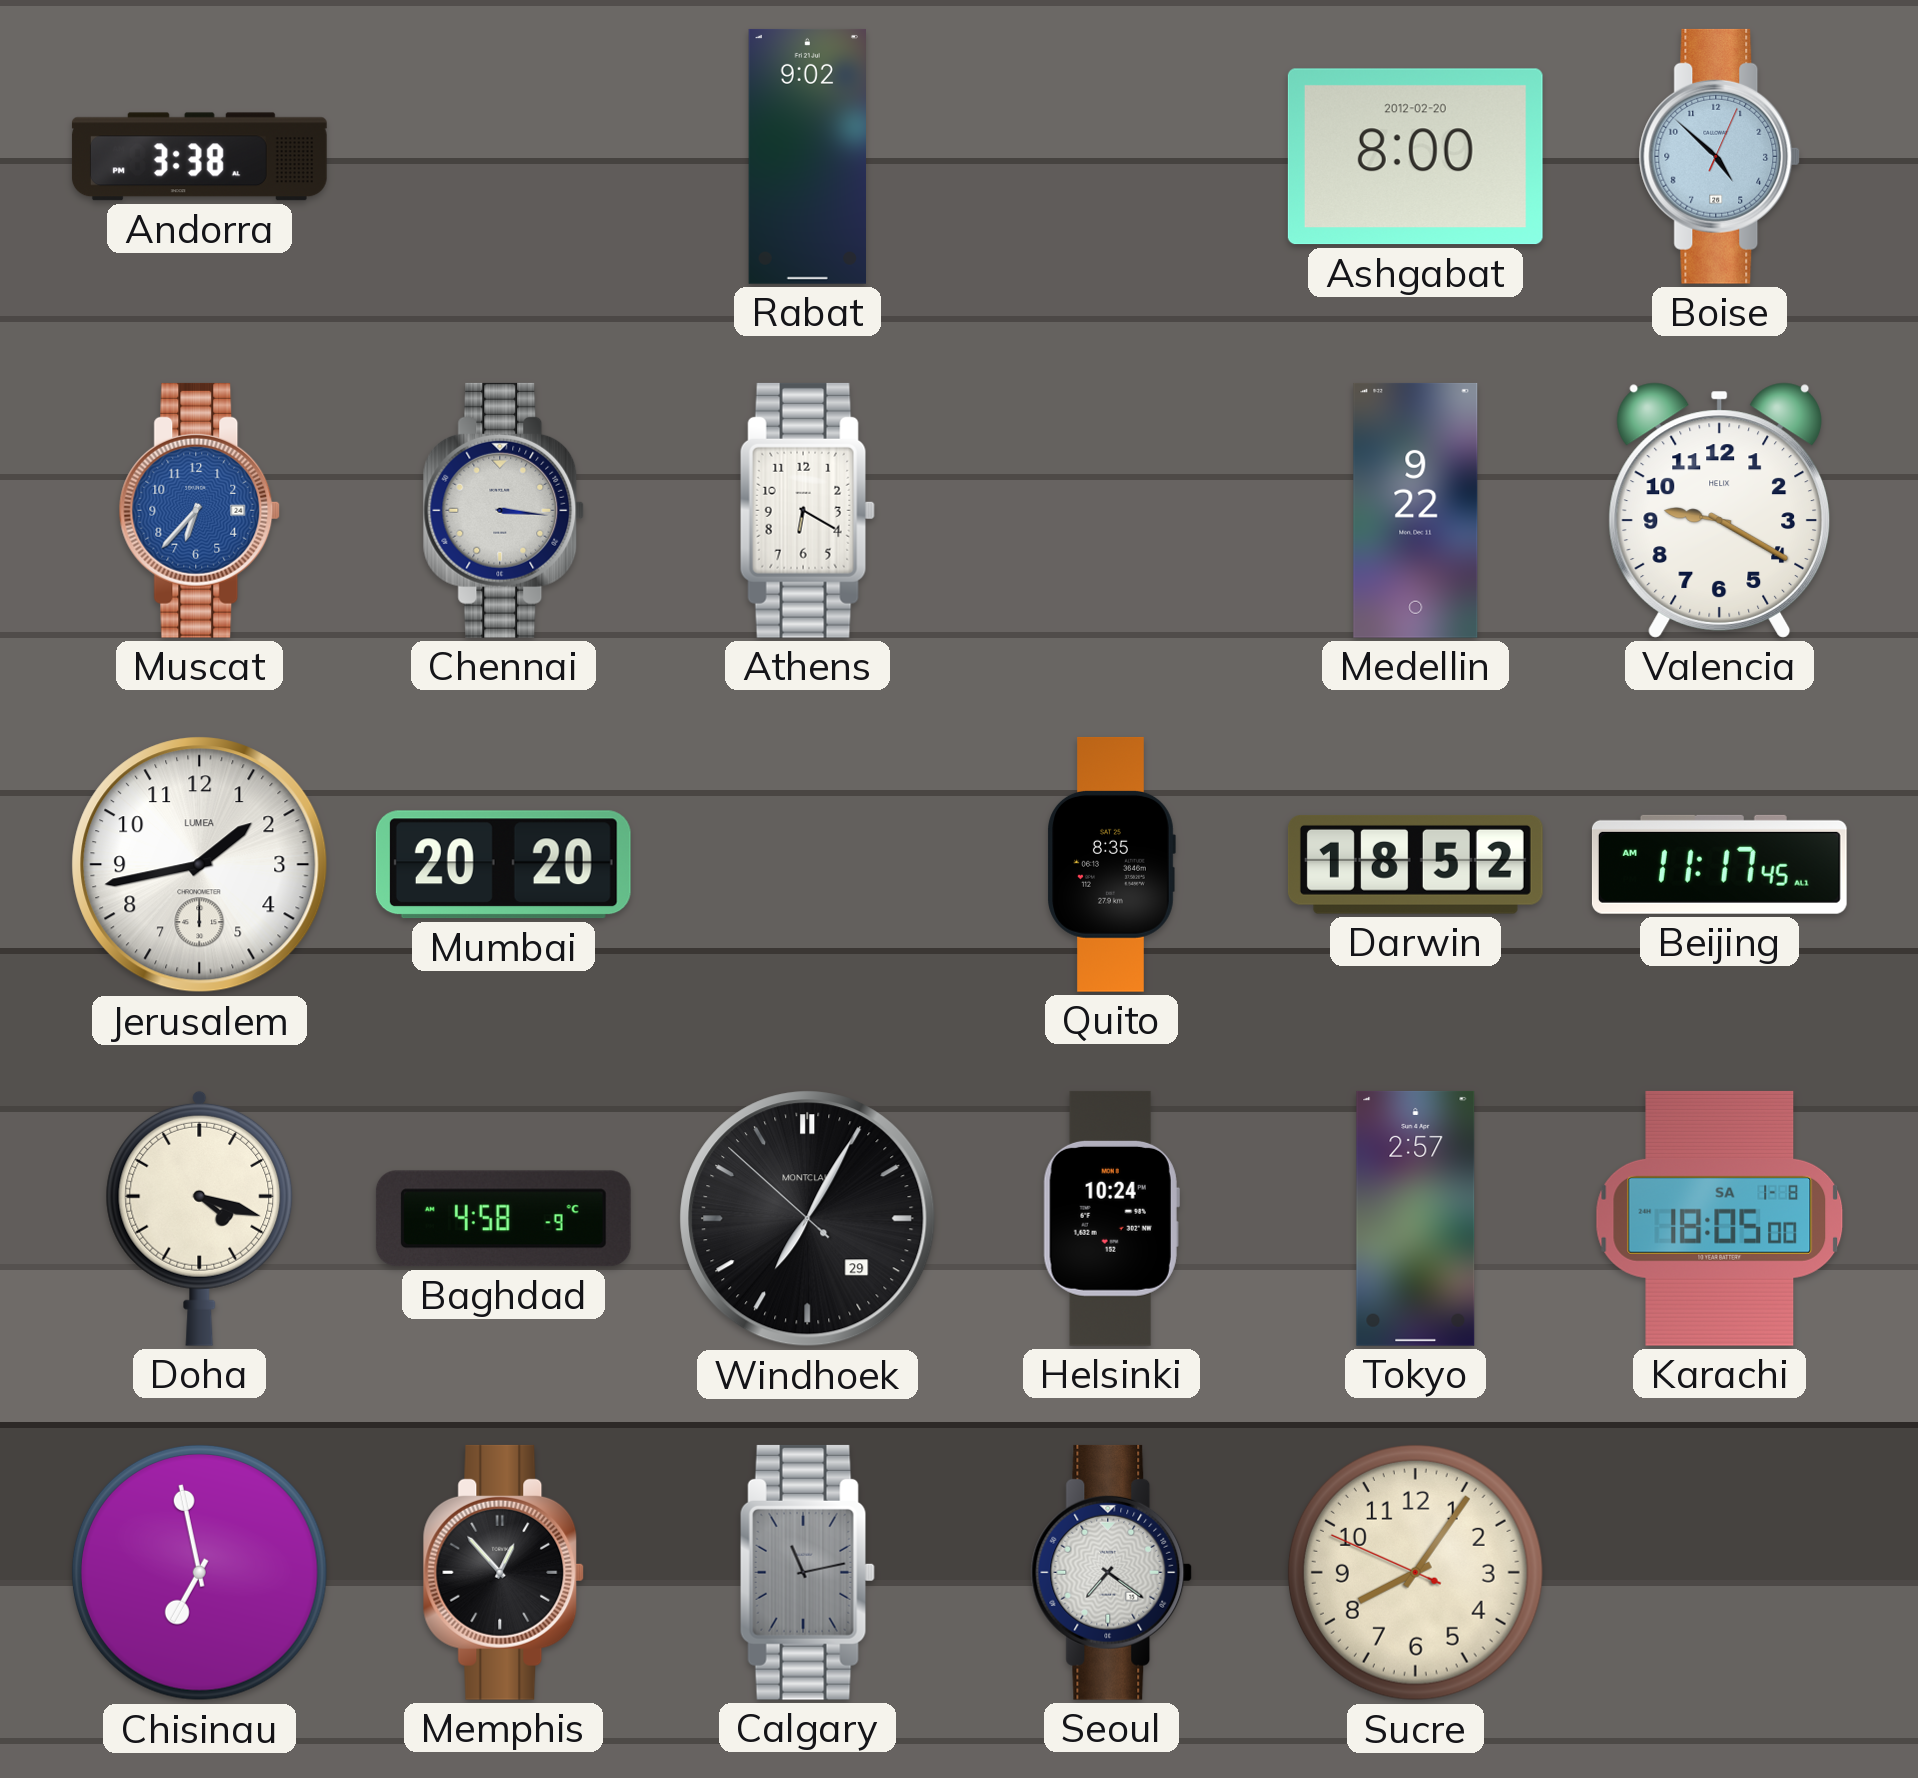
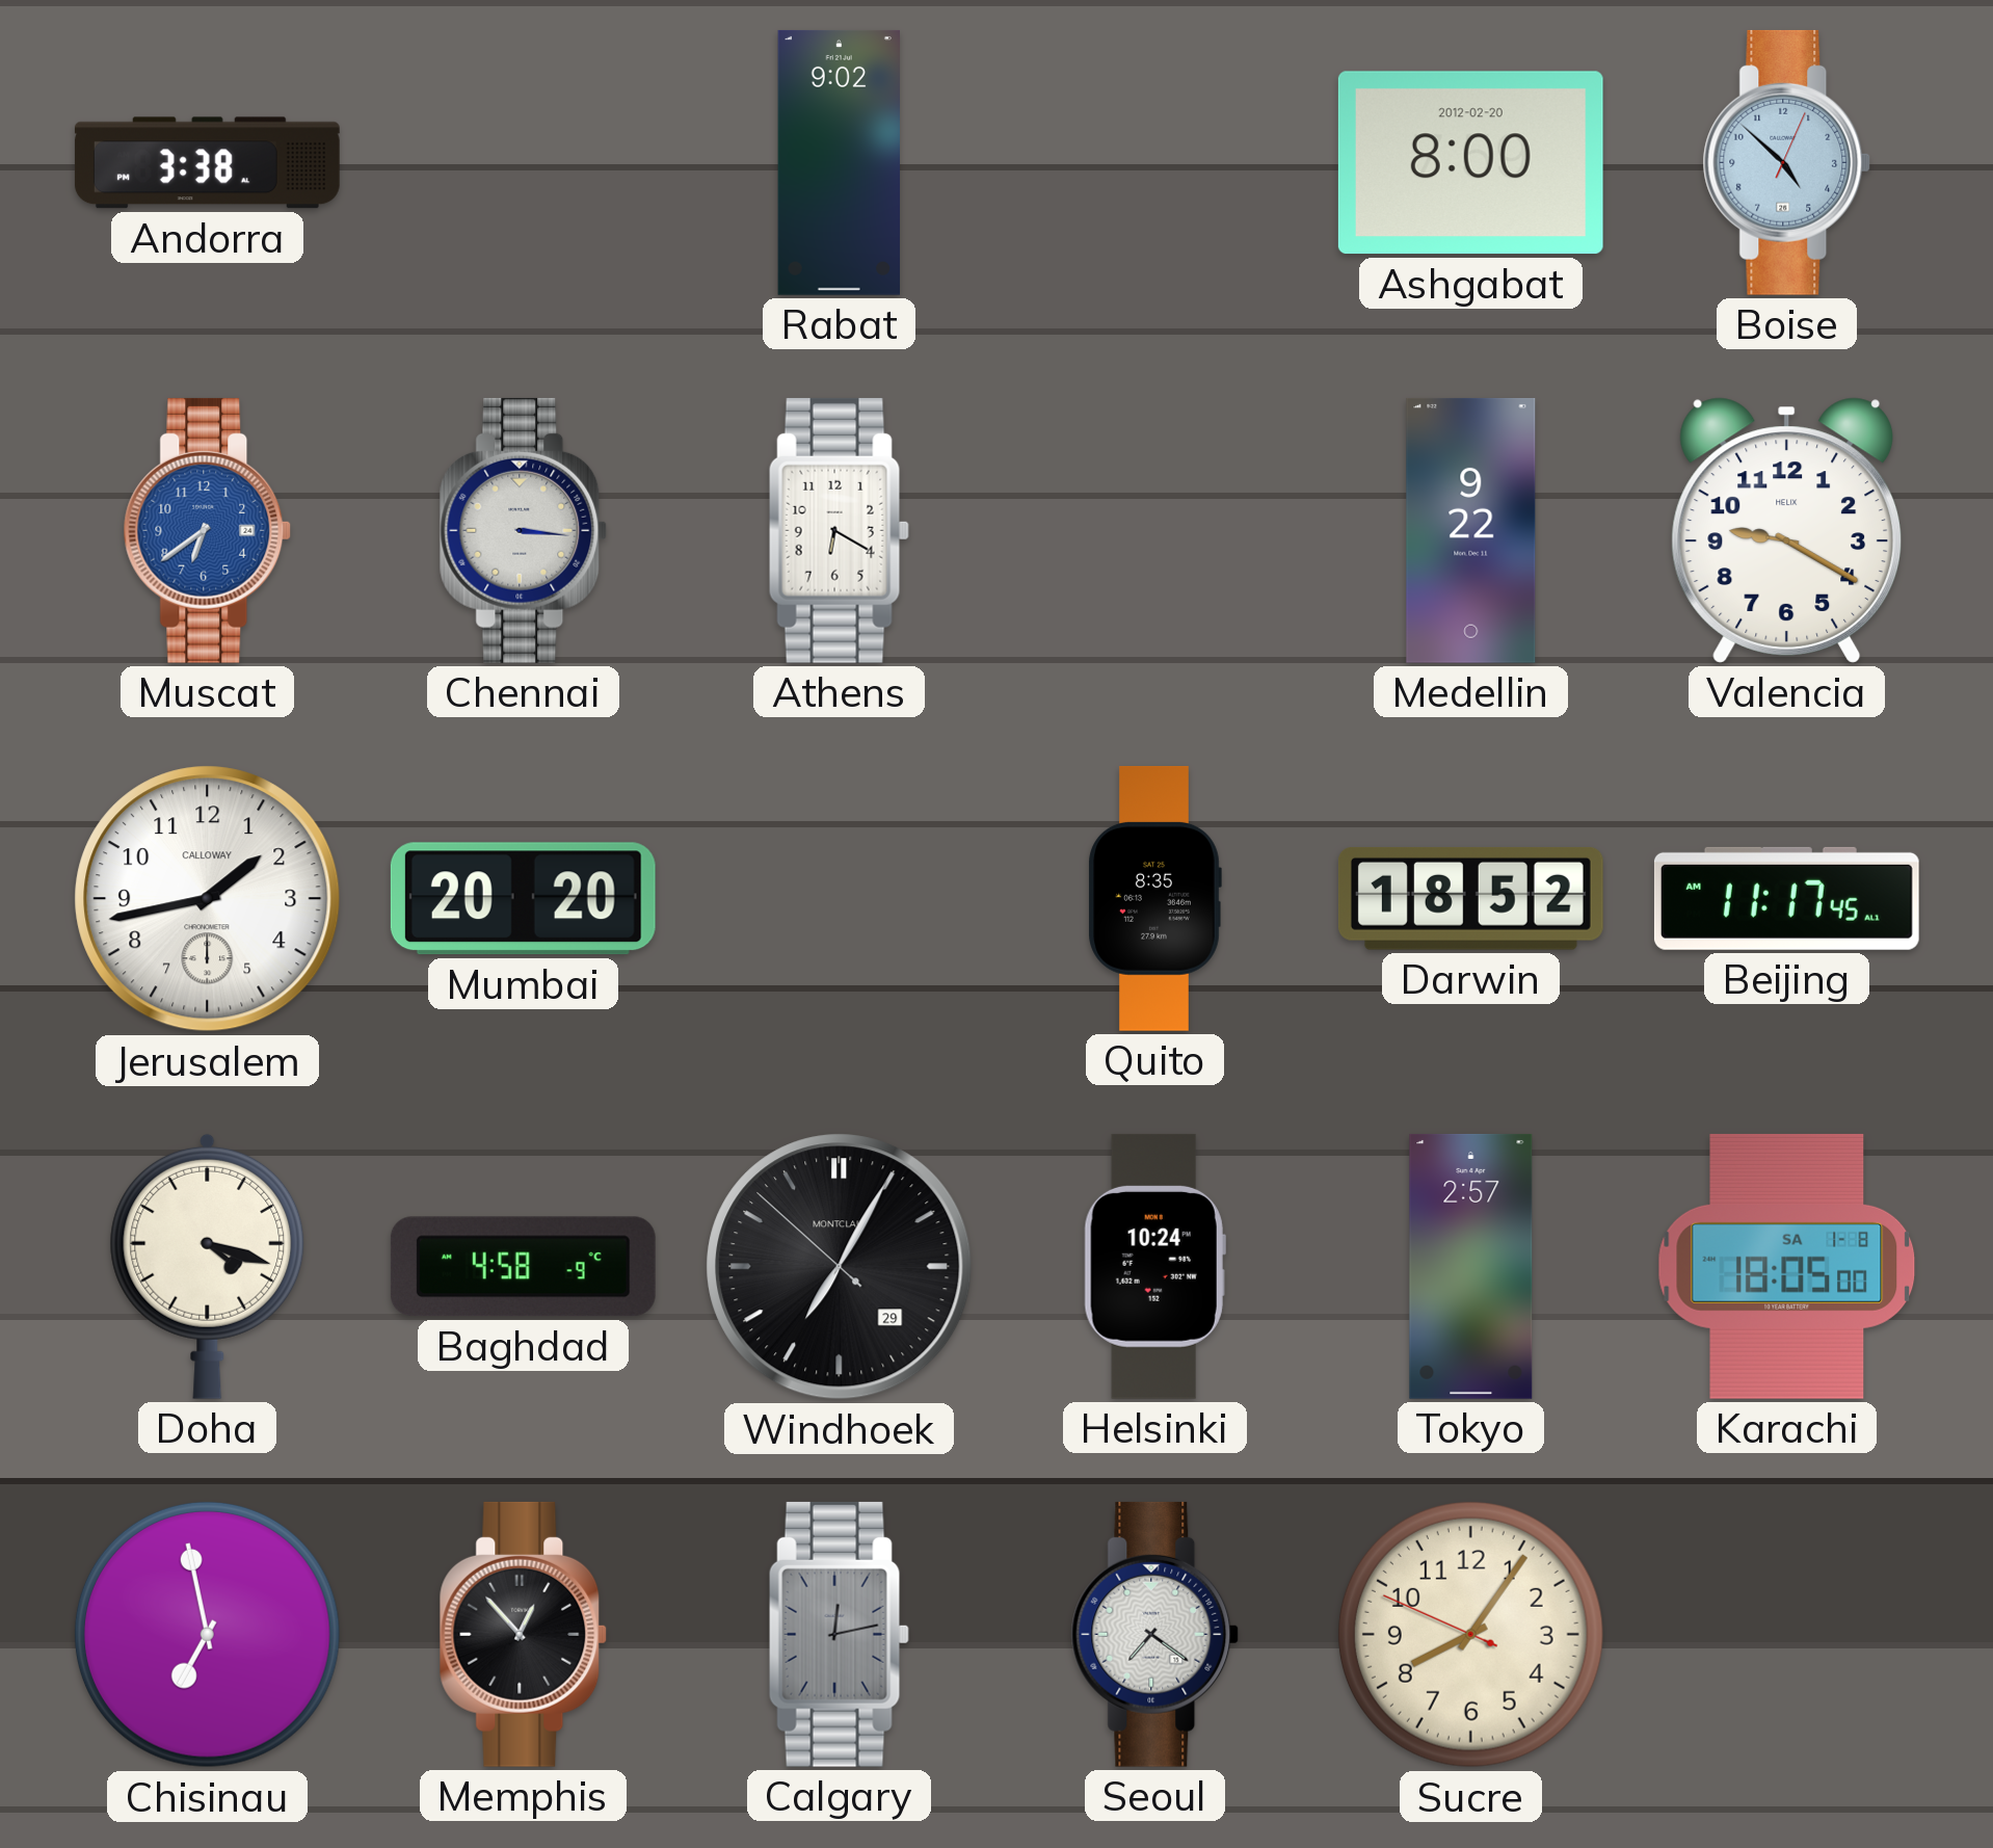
Muscat: 6:37 -> 6:39 (208, 530)
Jerusalem brand: LUMEA -> CALLOWAY (208, 899)
Calgary: 11:13 -> 12:13 (839, 1634)
